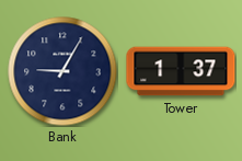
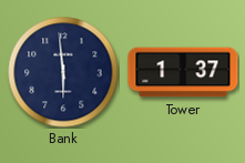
Bank: 9:05 -> 5:59 (63, 72)
